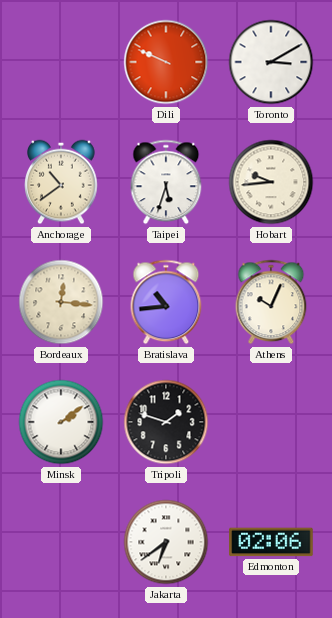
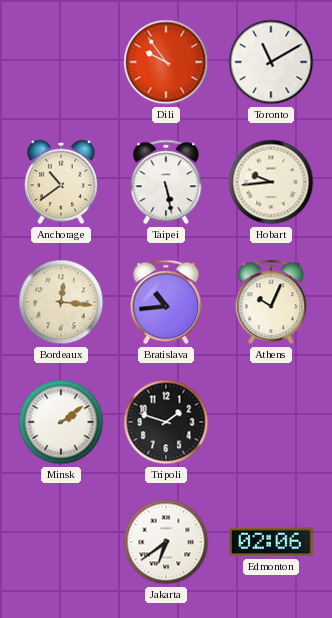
Dili: 9:49 -> 9:54 (166, 62)
Toronto: 3:10 -> 11:10 (271, 62)
Taipei: 5:33 -> 5:28 (166, 182)
